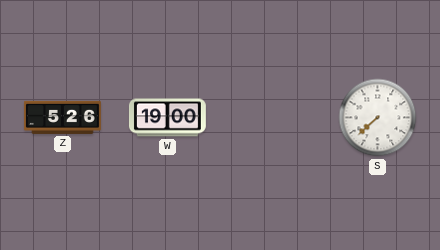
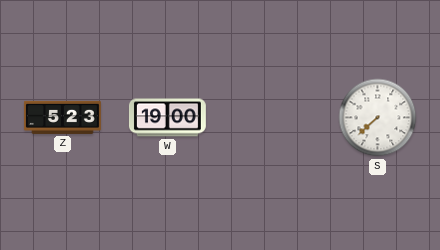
Z: 5:26 -> 5:23 (62, 117)
